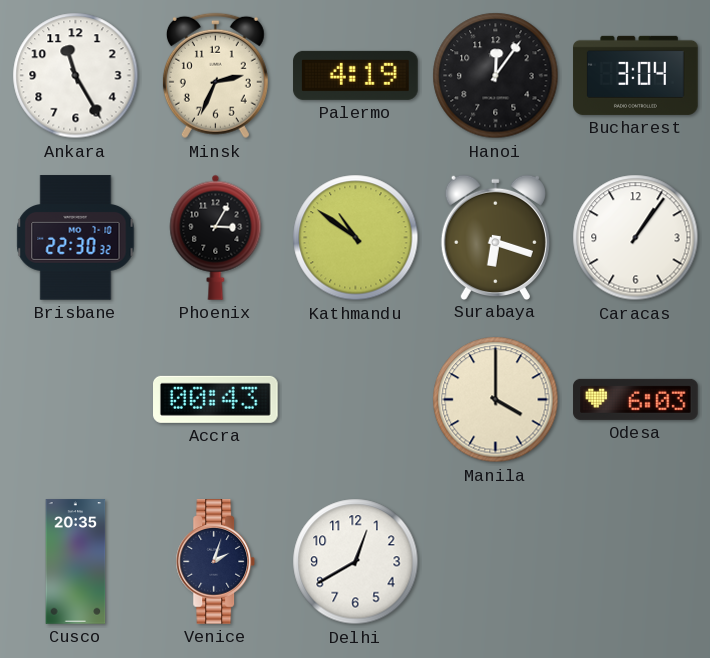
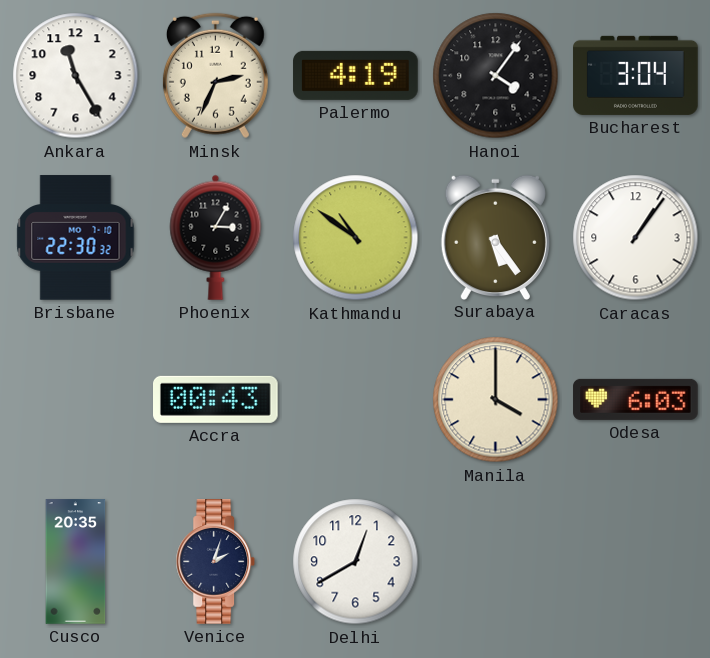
Hanoi: 12:06 -> 4:06 (496, 76)
Surabaya: 6:18 -> 5:24 (495, 237)
